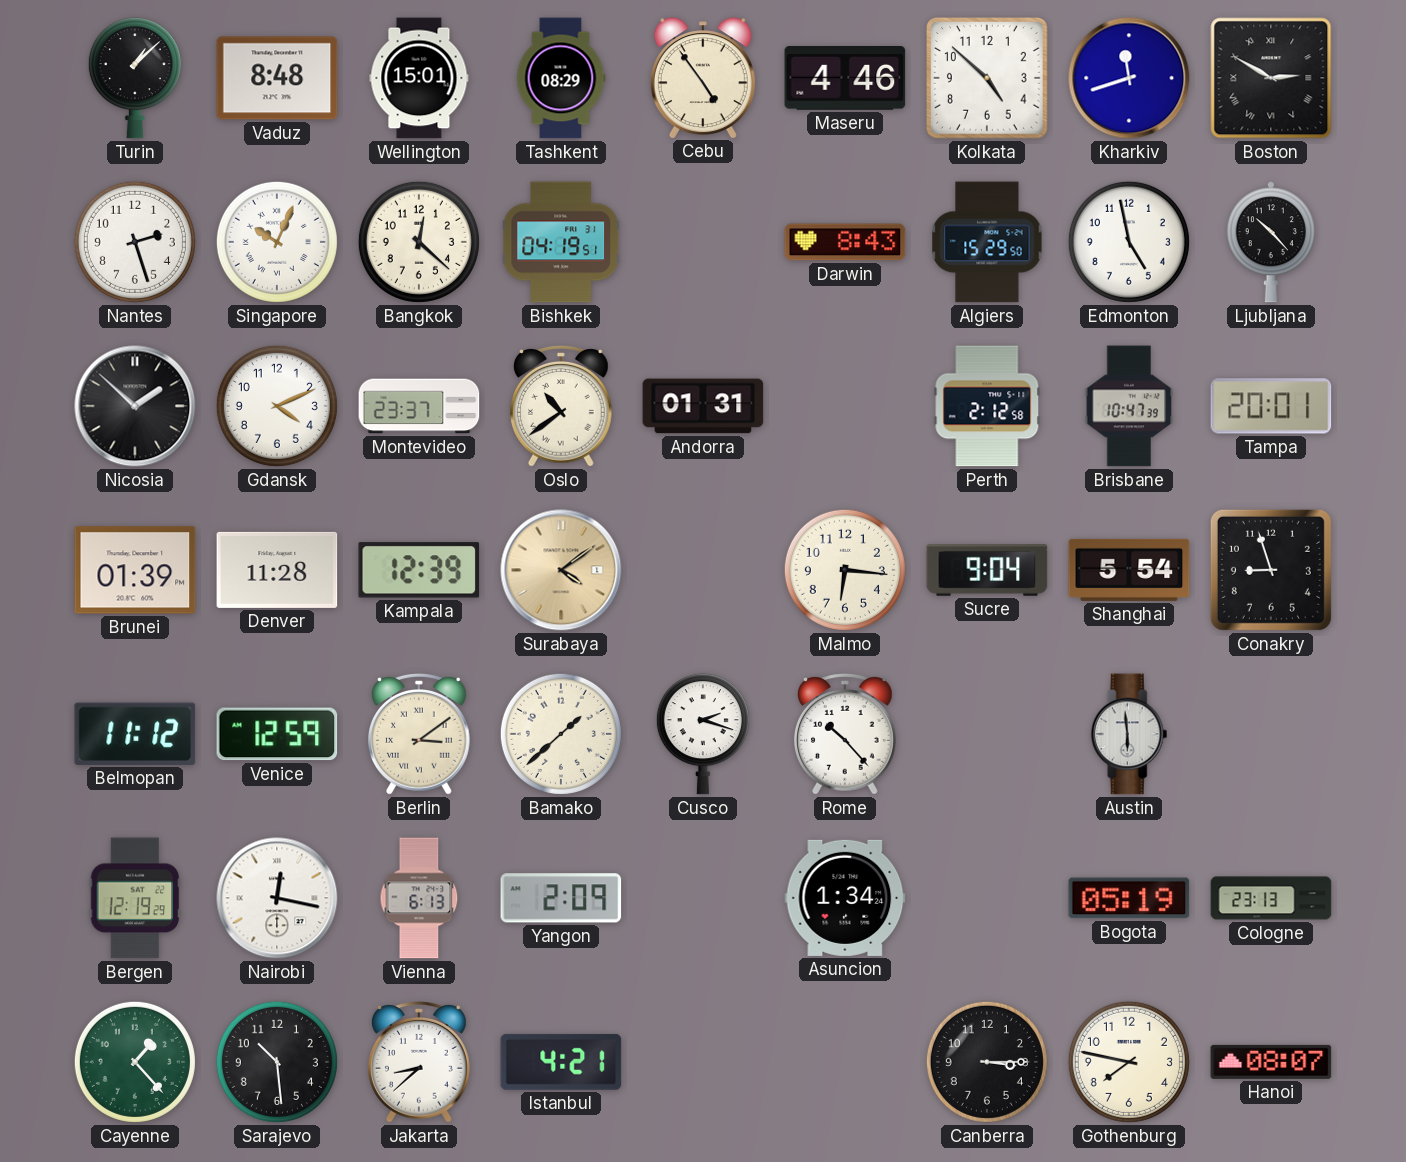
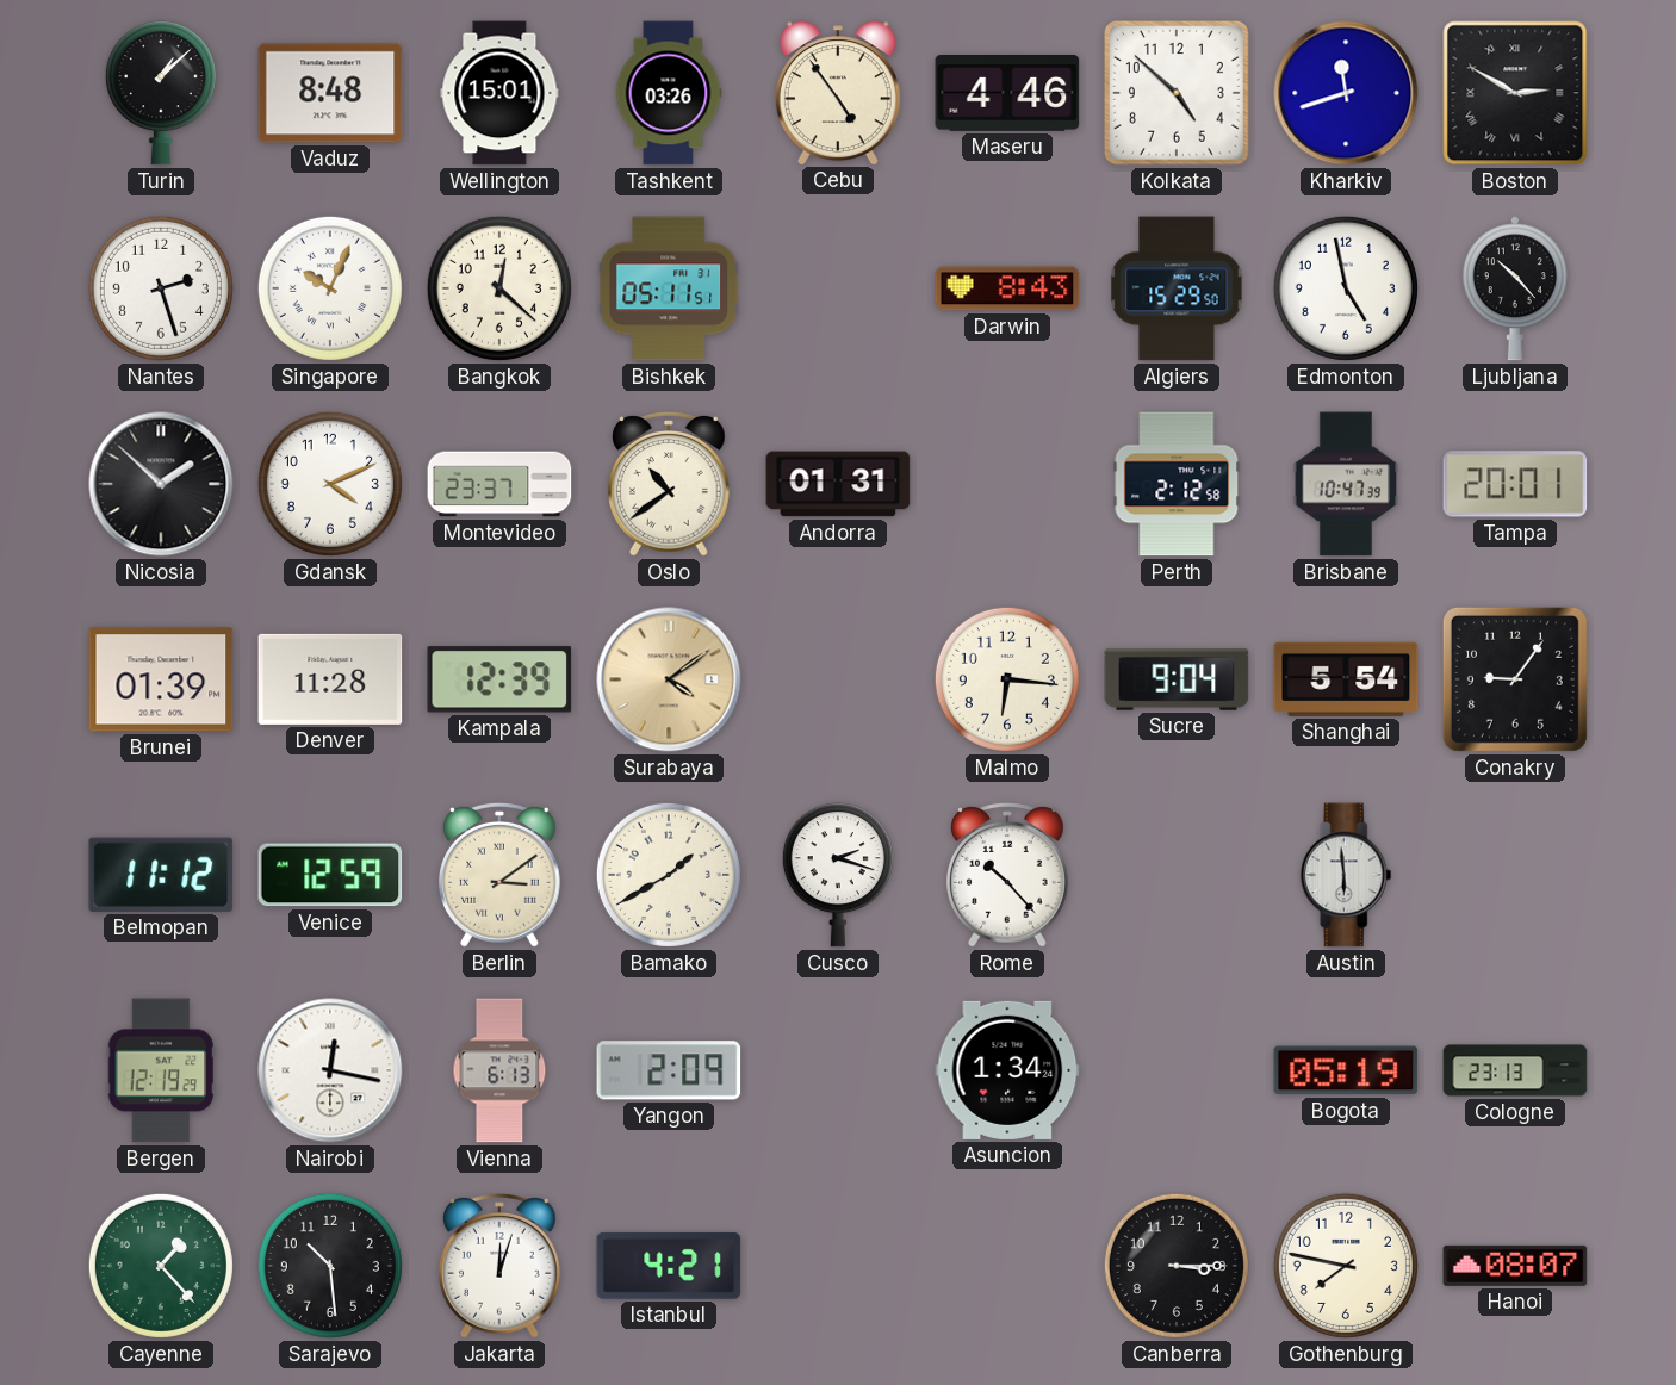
Tashkent: 08:29 -> 03:26 (669, 93)
Bishkek: 04:19 -> 05:11 (669, 288)
Conakry: 8:57 -> 9:06 (1515, 679)
Bamako: 1:38 -> 1:40 (669, 875)
Jakarta: 8:38 -> 12:03 (501, 1266)
